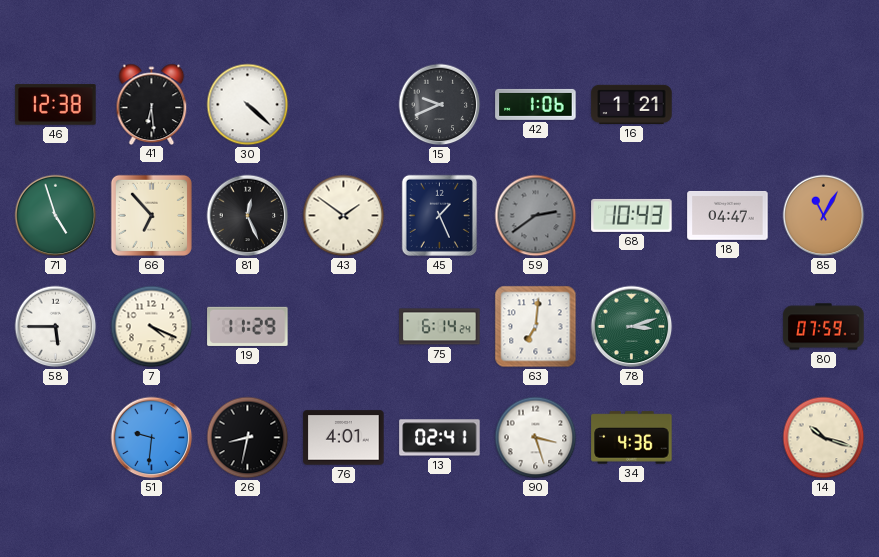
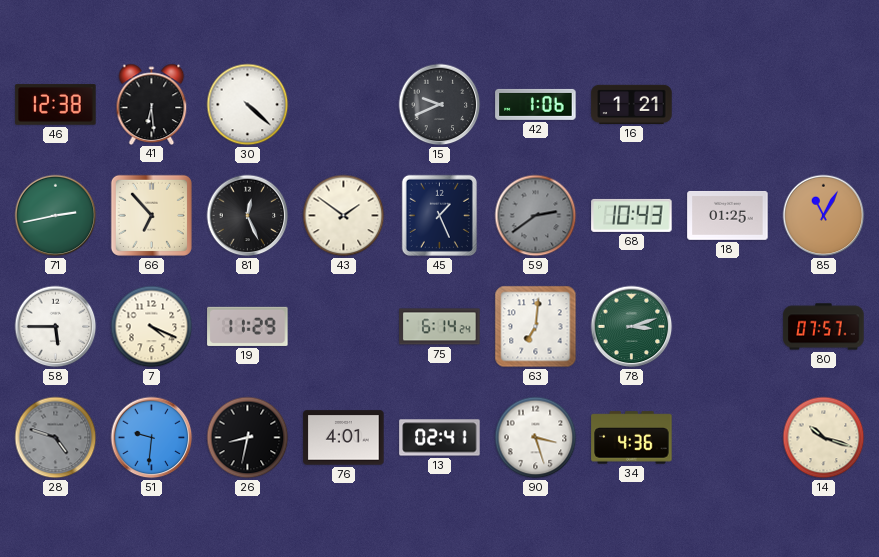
71: 4:57 -> 2:43 (56, 216)
18: 04:47 -> 01:25 (728, 215)
80: 07:59 -> 07:57 (824, 327)
28: none -> 4:48 (56, 438)
